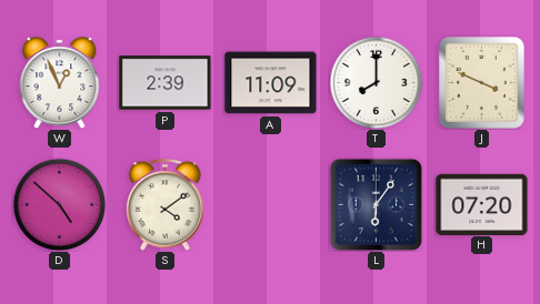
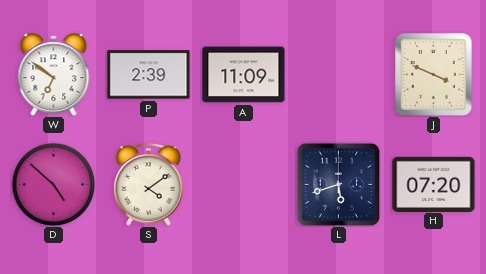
W: 12:56 -> 6:51 (54, 75)
T: 8:00 -> none (376, 82)
L: 6:06 -> 5:42 (338, 184)
